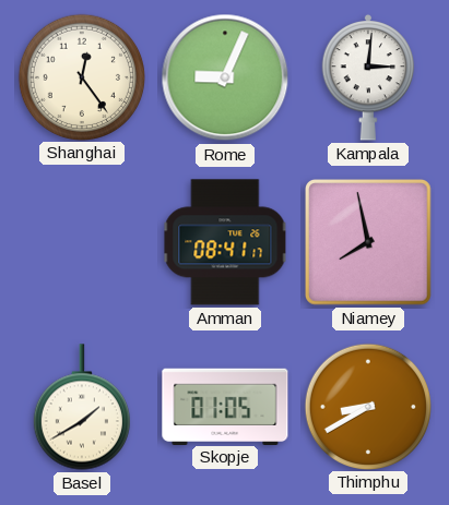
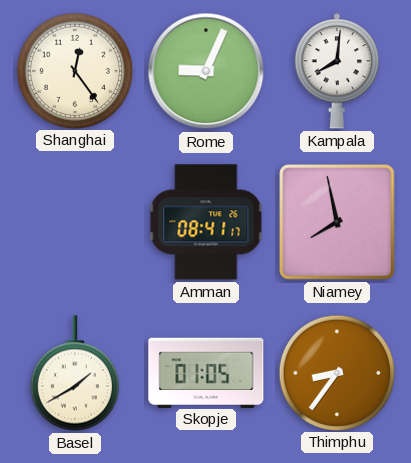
Kampala: 3:01 -> 8:01 (337, 71)
Thimphu: 8:40 -> 8:36 (336, 372)
